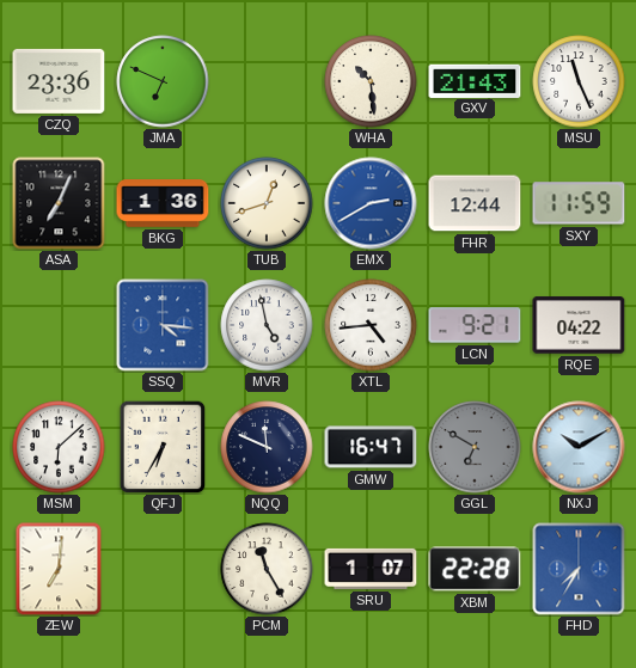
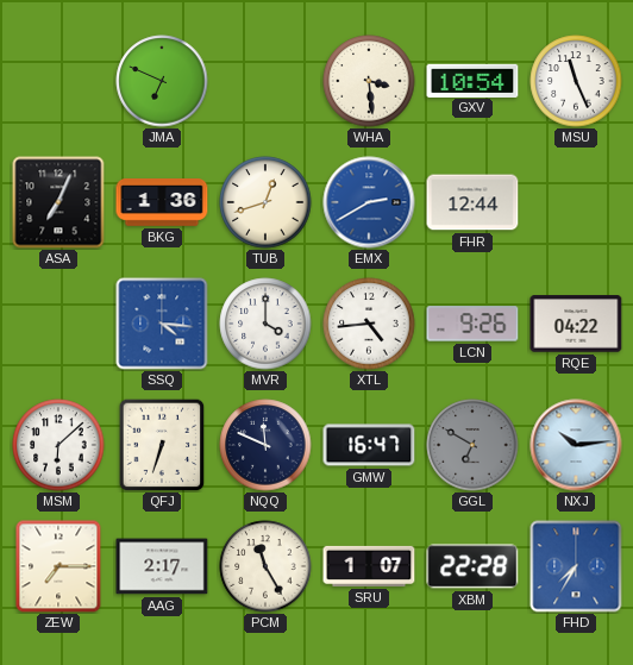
CZQ: 23:36 -> none (59, 81)
WHA: 10:29 -> 3:29 (369, 81)
GXV: 21:43 -> 10:54 (472, 80)
SXY: 11:59 -> none (579, 203)
MVR: 4:58 -> 4:00 (265, 324)
LCN: 9:21 -> 9:26 (472, 324)
QFJ: 6:35 -> 6:33 (162, 445)
NXJ: 10:10 -> 10:14 (576, 445)
ZEW: 7:01 -> 7:15 (58, 566)
AAG: none -> 2:17 (162, 566)
